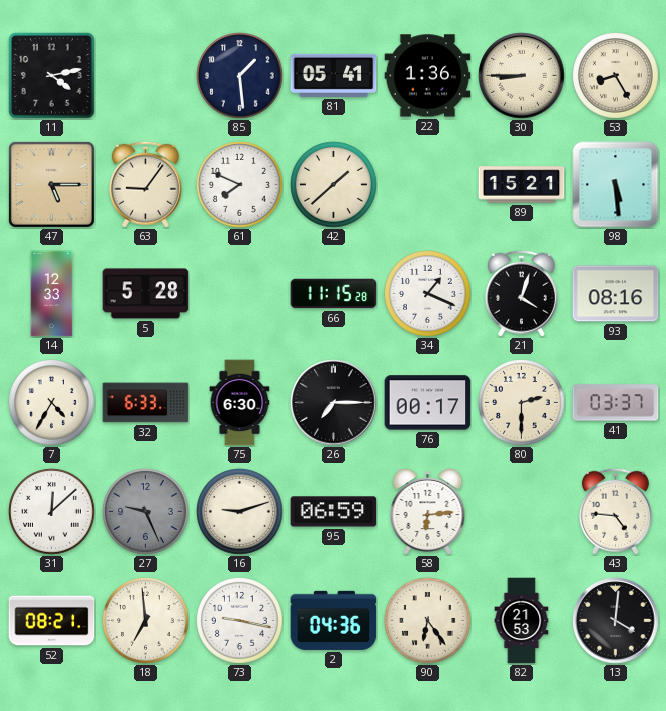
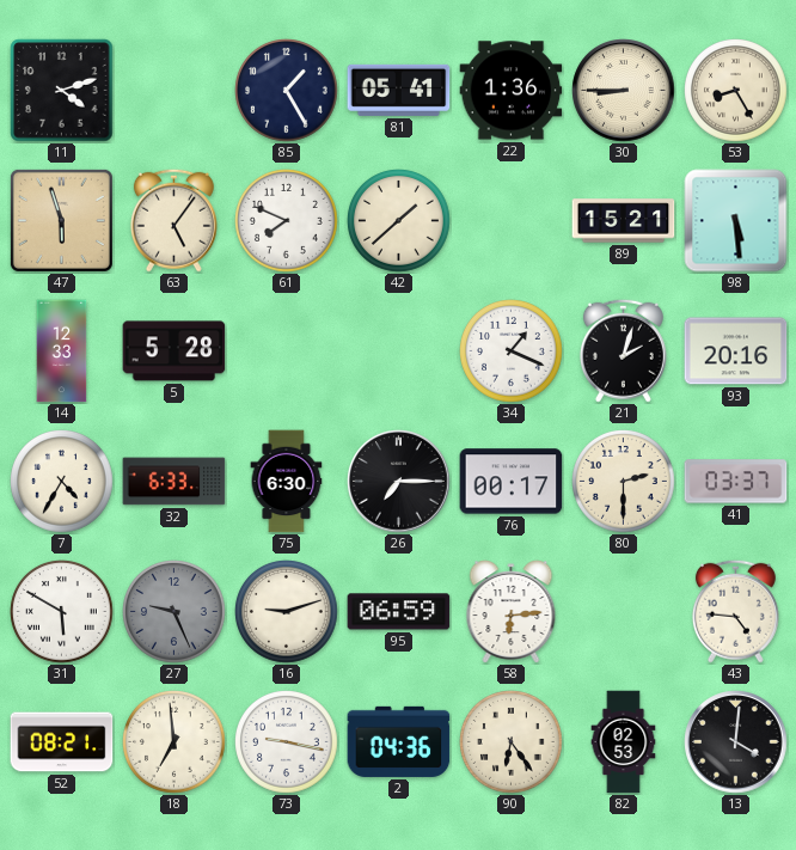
11: 4:13 -> 4:12 (62, 91)
85: 1:29 -> 1:25 (287, 91)
47: 5:15 -> 5:57 (61, 220)
63: 9:06 -> 5:06 (173, 220)
66: 11:15 -> none (334, 294)
21: 4:03 -> 2:03 (623, 350)
93: 08:16 -> 20:16 (736, 351)
31: 12:08 -> 5:50 (62, 612)
82: 21:53 -> 02:53 (624, 742)
